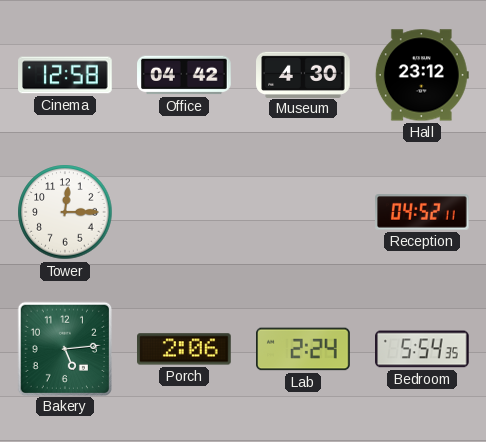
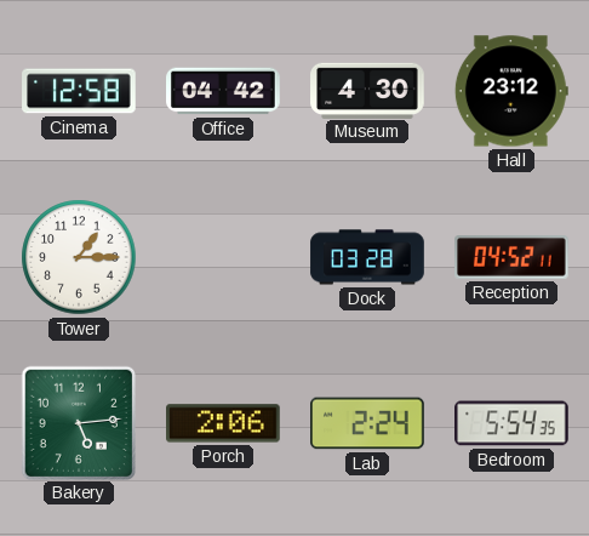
Tower: 12:15 -> 1:15 (79, 257)
Dock: none -> 03:28 (367, 257)
